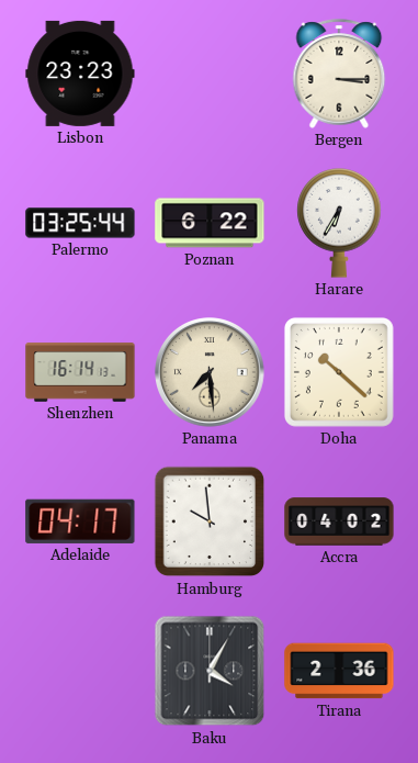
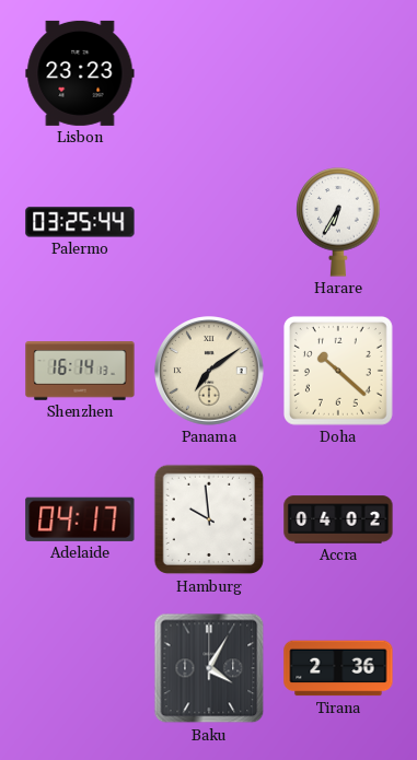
Bergen: 3:15 -> none (339, 74)
Poznan: 6:22 -> none (210, 223)
Panama: 7:29 -> 7:09 (210, 372)
